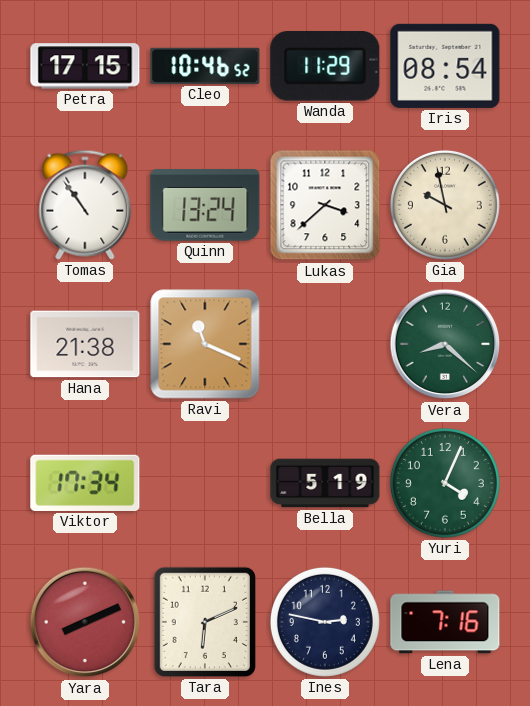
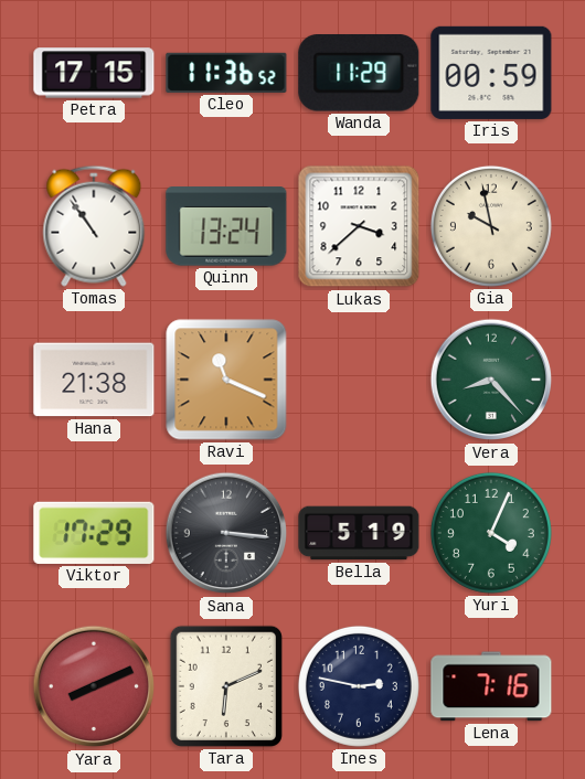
Cleo: 10:46 -> 11:36 (226, 73)
Iris: 08:54 -> 00:59 (491, 73)
Vera: 8:22 -> 8:23 (491, 380)
Viktor: 17:34 -> 17:29 (94, 533)
Sana: none -> 3:16 (226, 533)
